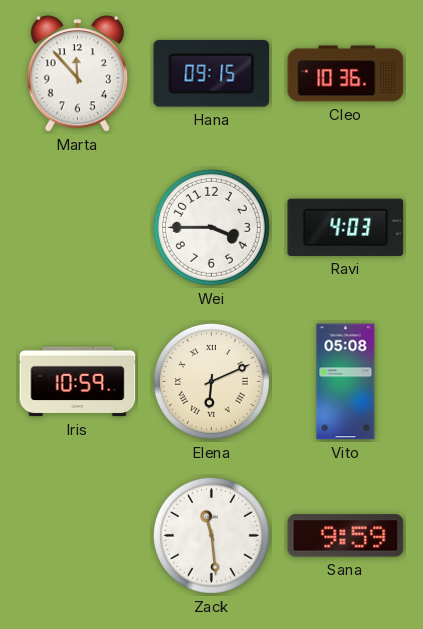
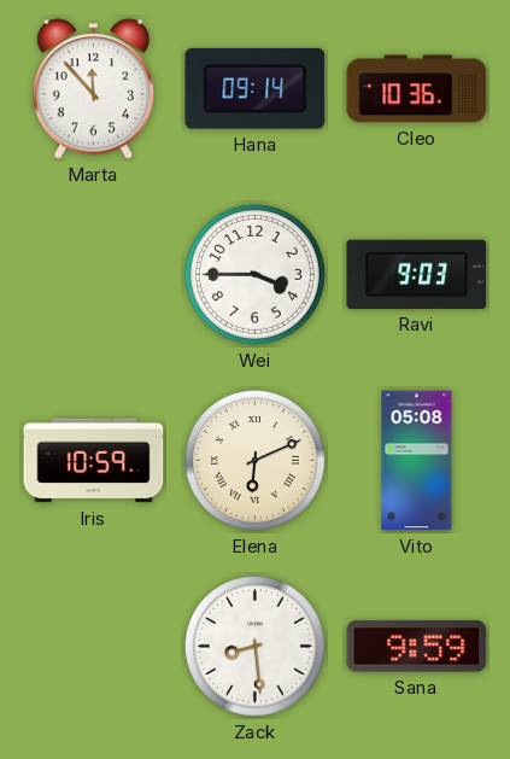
Hana: 09:15 -> 09:14 (256, 88)
Ravi: 4:03 -> 9:03 (417, 274)
Zack: 11:29 -> 8:29 (254, 646)
